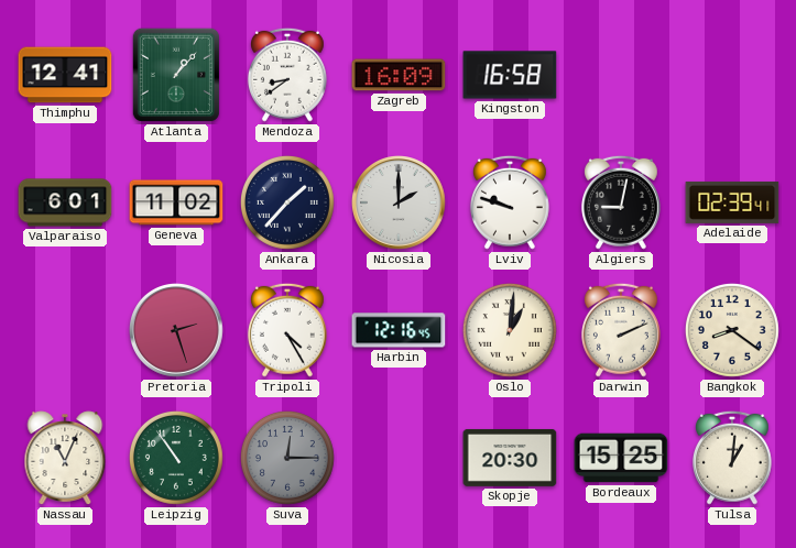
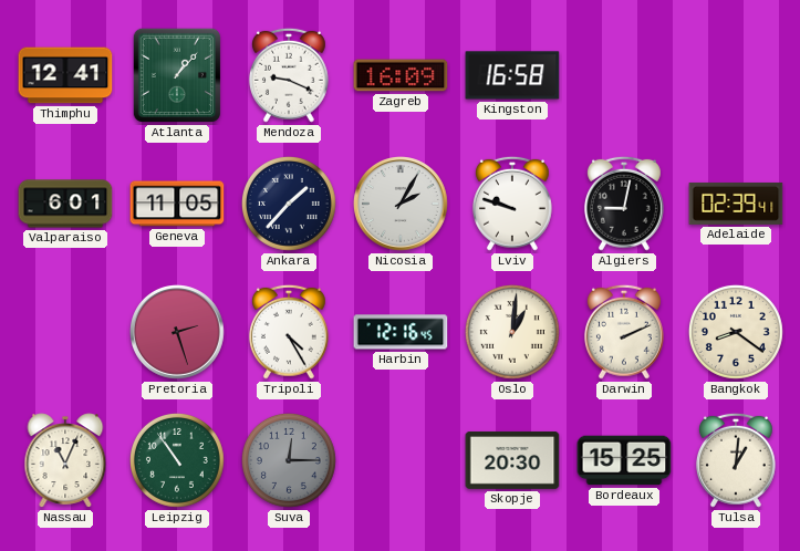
Mendoza: 8:39 -> 9:19 (289, 75)
Geneva: 11:02 -> 11:05 (177, 204)
Nicosia: 2:00 -> 2:05 (402, 205)
